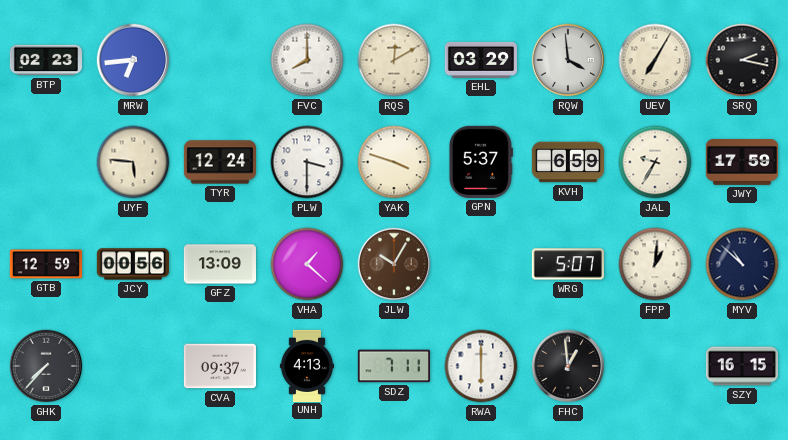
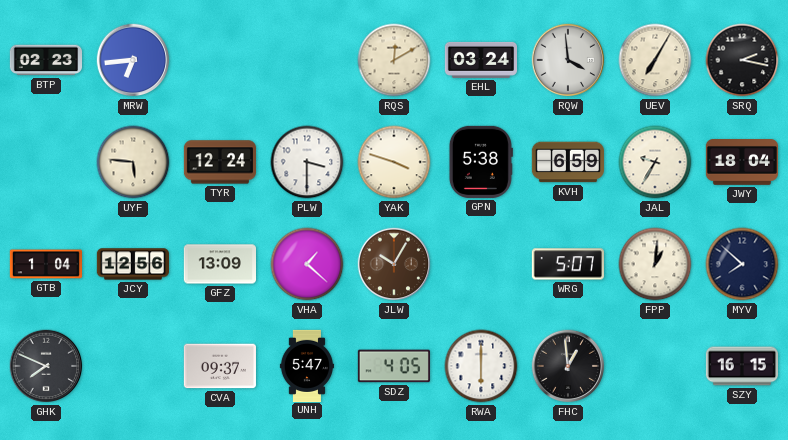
FVC: 8:00 -> none (307, 60)
EHL: 03:29 -> 03:24 (480, 60)
GPN: 5:37 -> 5:38 (480, 162)
JWY: 17:59 -> 18:04 (741, 163)
GTB: 12:59 -> 1:04 (45, 264)
JCY: 00:56 -> 12:56 (133, 264)
MYV: 10:52 -> 7:52 (742, 264)
GHK: 7:37 -> 7:49 (46, 366)
UNH: 4:13 -> 5:47 (306, 365)
SDZ: 7:11 -> 4:05 (394, 366)
